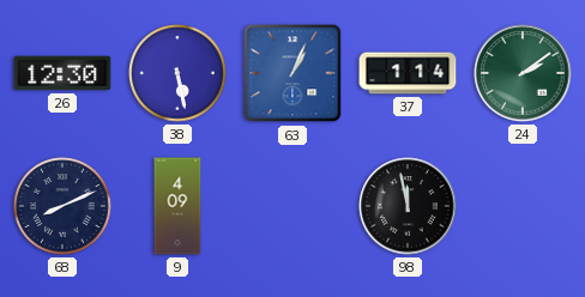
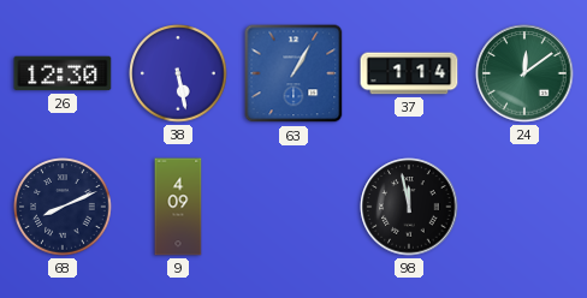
63: 1:04 -> 1:05 (293, 73)
24: 2:09 -> 12:09 (524, 73)
